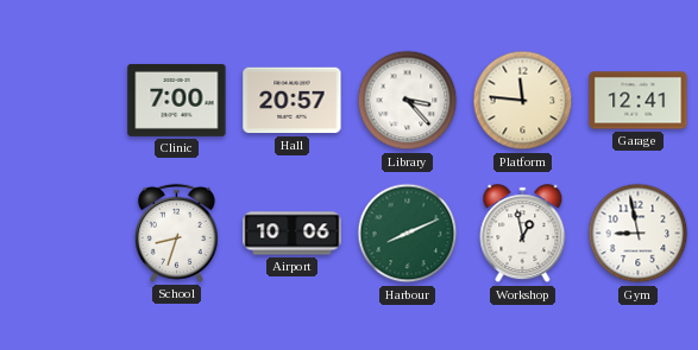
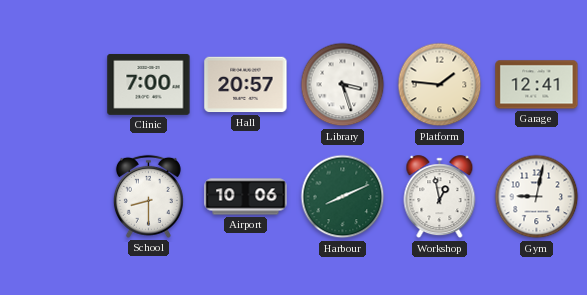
Library: 3:23 -> 3:27 (343, 85)
Platform: 11:46 -> 1:46 (440, 85)
School: 8:33 -> 8:30 (148, 196)
Gym: 8:58 -> 9:02 (537, 197)
